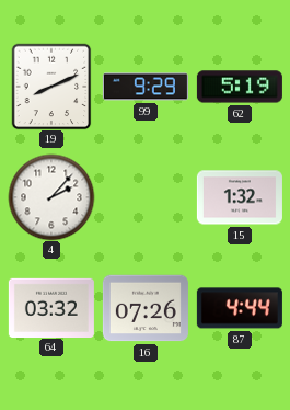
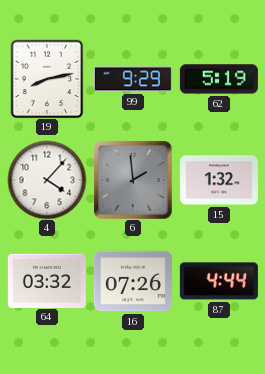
19: 8:11 -> 8:13 (47, 79)
4: 2:07 -> 4:07 (47, 180)
6: none -> 1:59 (133, 180)
